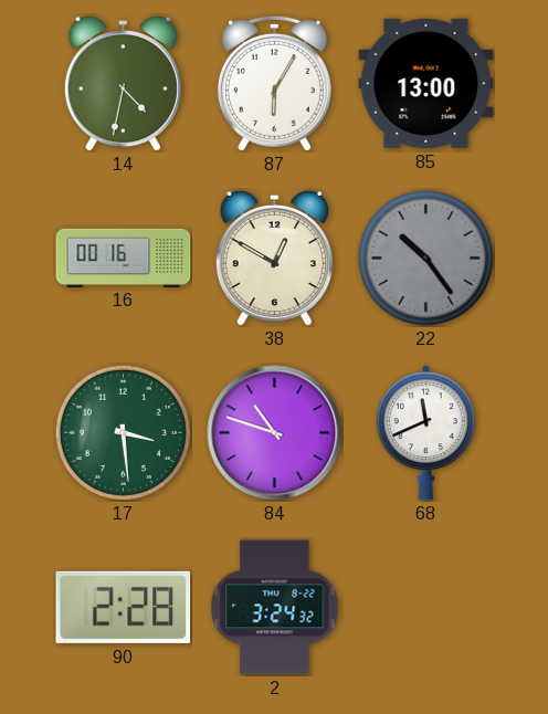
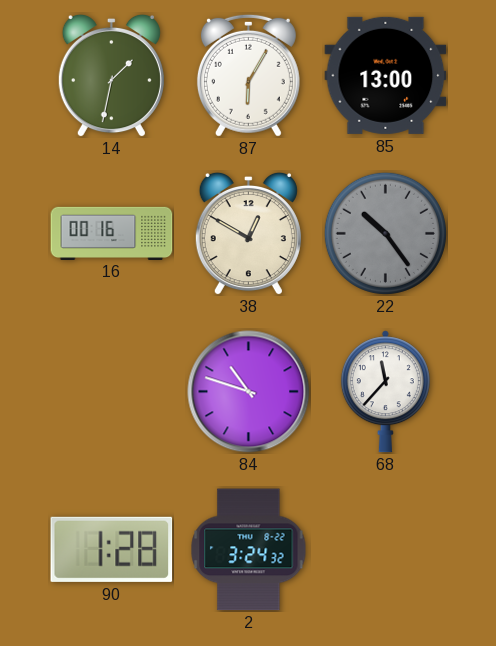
14: 4:32 -> 1:32 (111, 75)
17: 3:29 -> none (123, 432)
68: 11:41 -> 11:37 (385, 392)
90: 2:28 -> 1:28 (112, 549)
